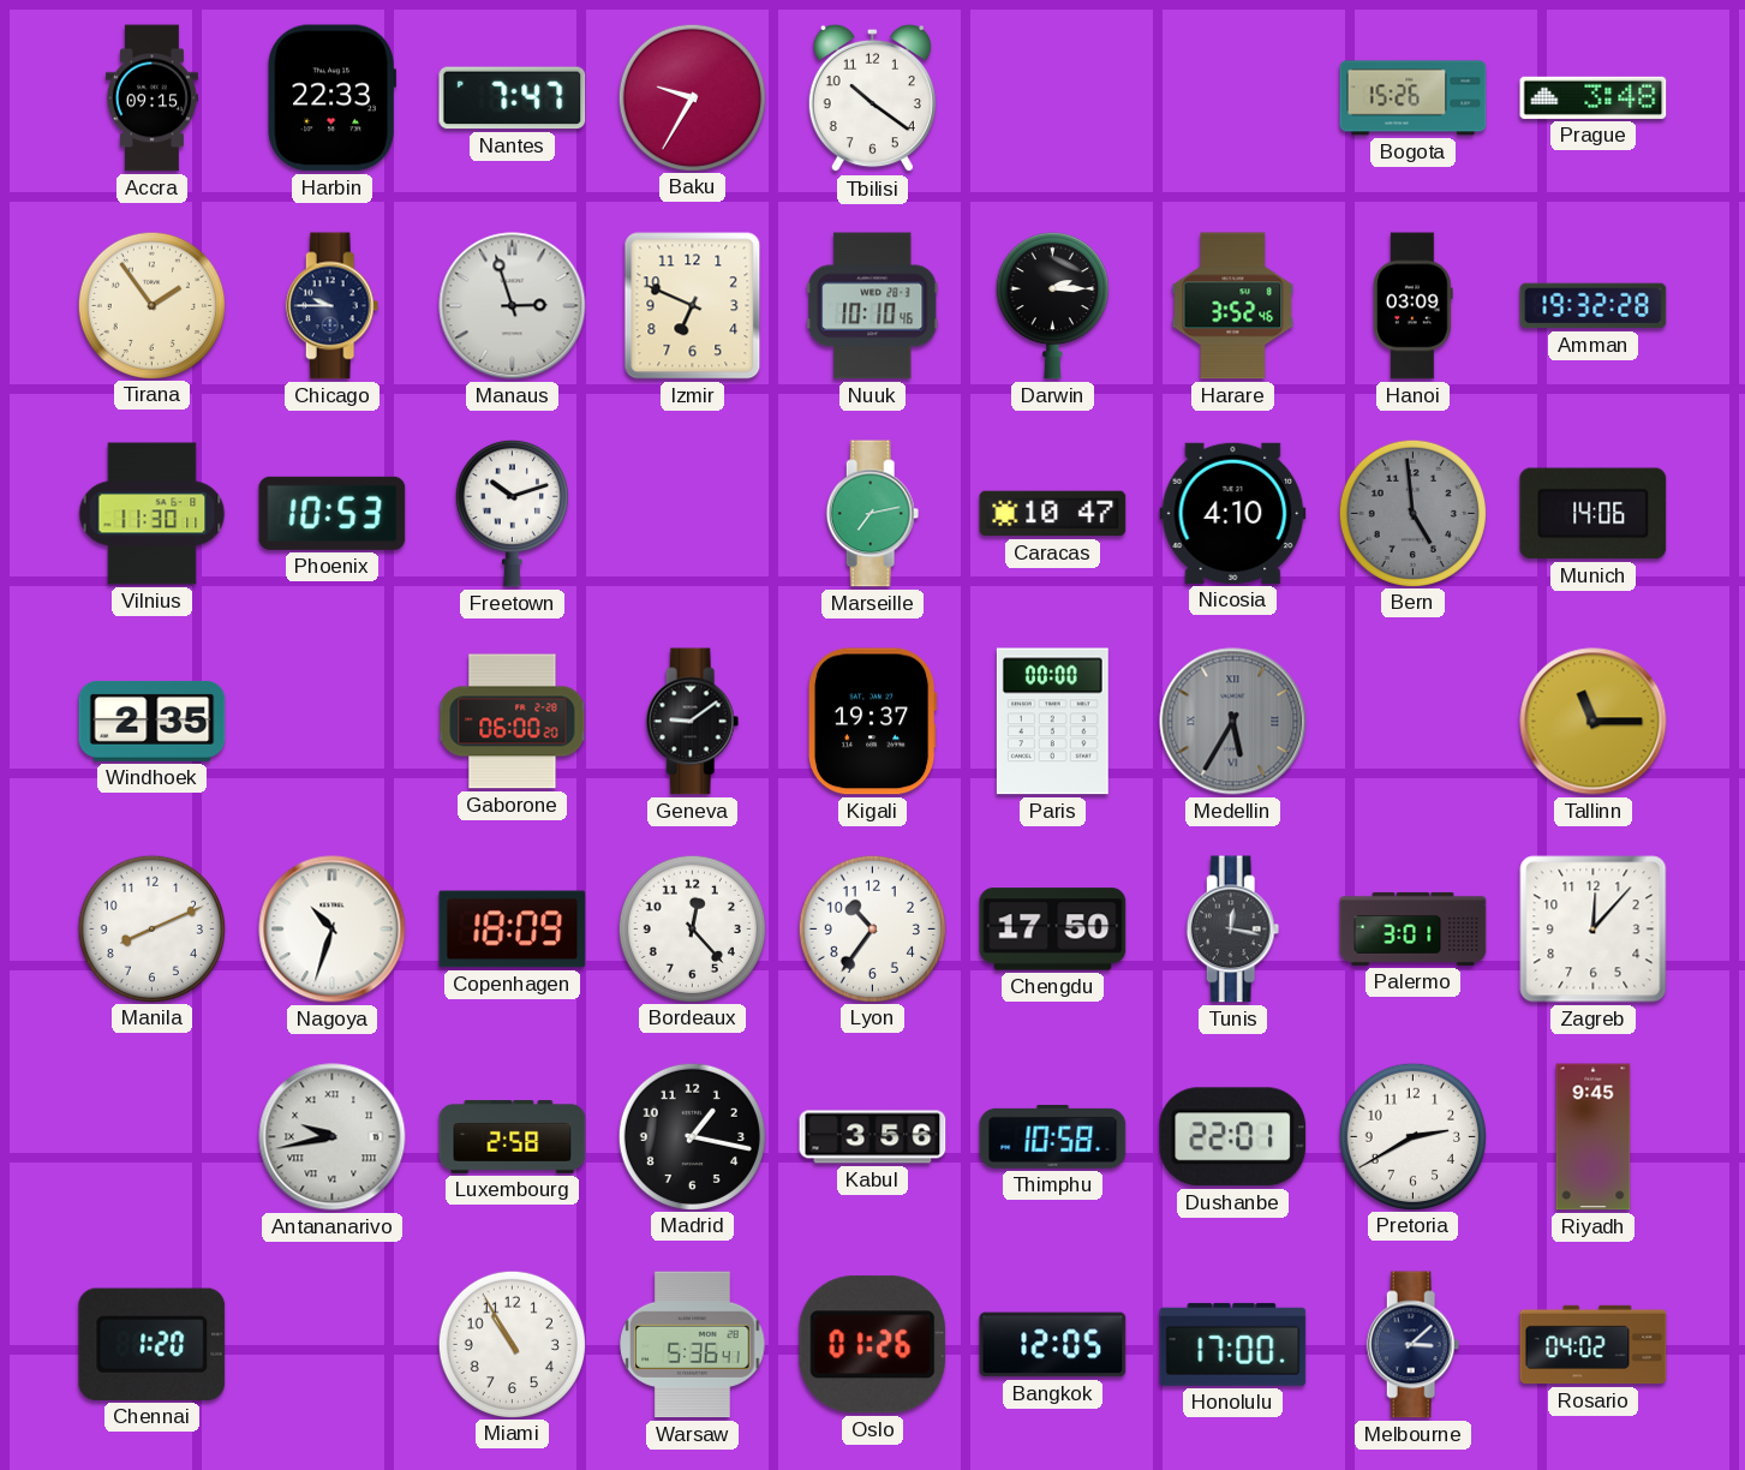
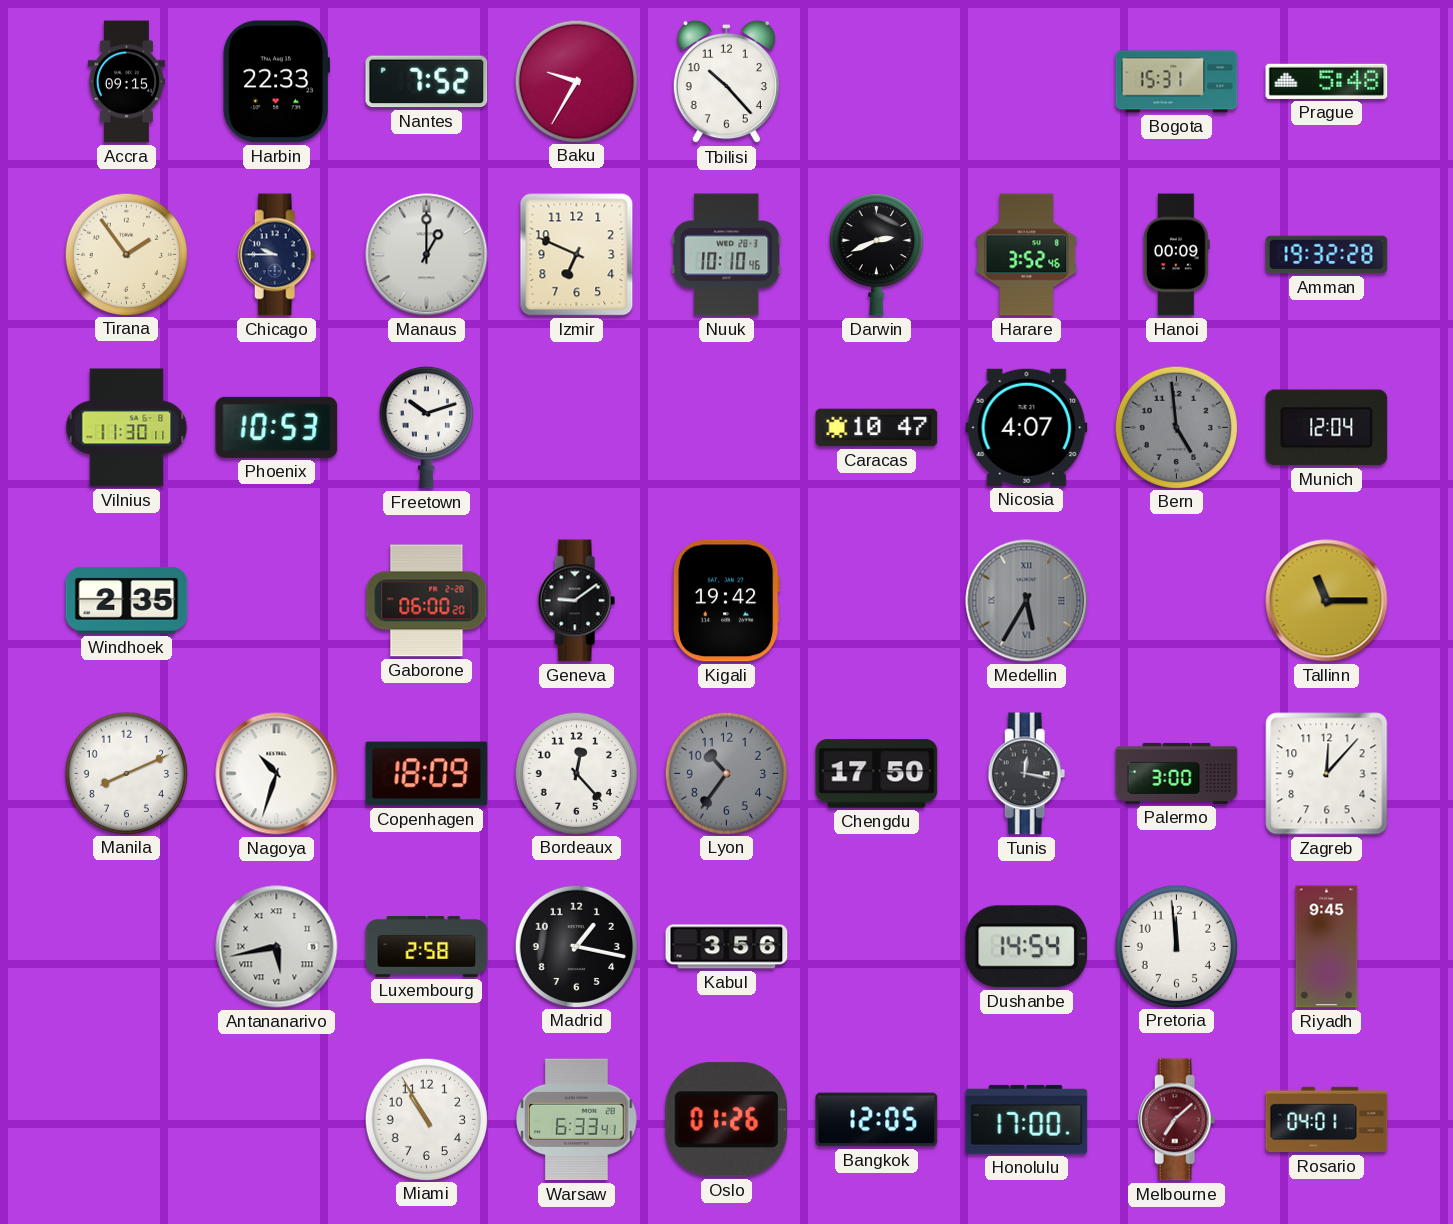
Nantes: 7:47 -> 7:52 (427, 82)
Tbilisi: 10:21 -> 10:23 (726, 82)
Bogota: 15:26 -> 15:31 (1177, 82)
Prague: 3:48 -> 5:48 (1327, 81)
Manaus: 2:57 -> 1:00 (427, 255)
Darwin: 2:15 -> 2:41 (876, 254)
Hanoi: 03:09 -> 00:09 (1176, 255)
Marseille: 7:13 -> none (873, 514)
Nicosia: 4:10 -> 4:07 (1027, 427)
Munich: 14:06 -> 12:04 (1327, 428)
Kigali: 19:37 -> 19:42 (726, 601)
Paris: 00:00 -> none (1052, 722)
Lyon dial: white -> grey (726, 773)
Palermo: 3:01 -> 3:00 (1177, 773)
Antananarivo: 9:43 -> 5:43 (277, 947)
Thimphu: 10:58 -> none (1053, 1136)
Dushanbe: 22:01 -> 14:54 (1027, 947)
Pretoria: 2:40 -> 11:59 (1176, 946)
Chennai: 1:20 -> none (153, 1344)
Warsaw: 5:36 -> 6:33 (577, 1120)
Melbourne: 3:08 -> 7:08 (1177, 1120)
Melbourne dial: navy -> burgundy (1177, 1120)
Rosario: 04:02 -> 04:01 (1327, 1120)
